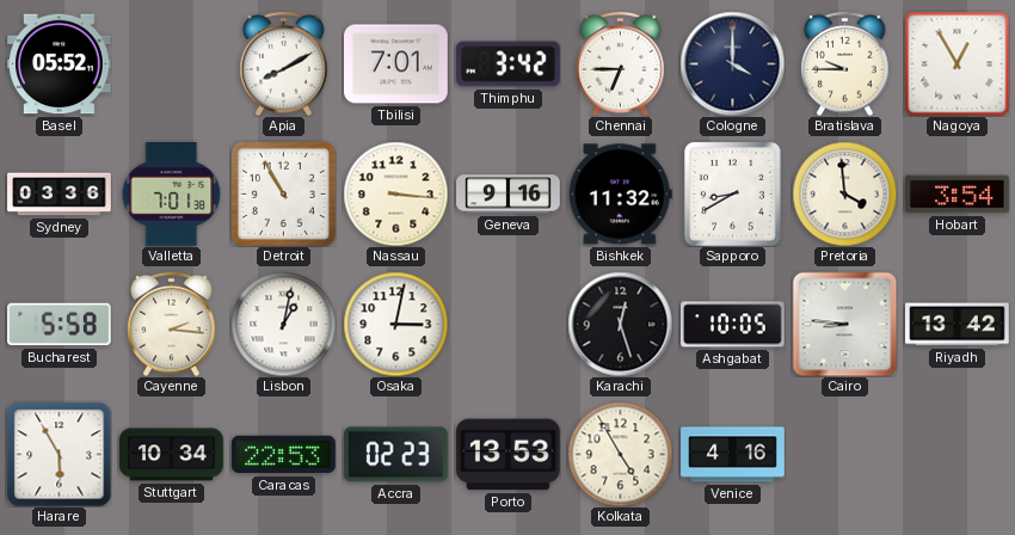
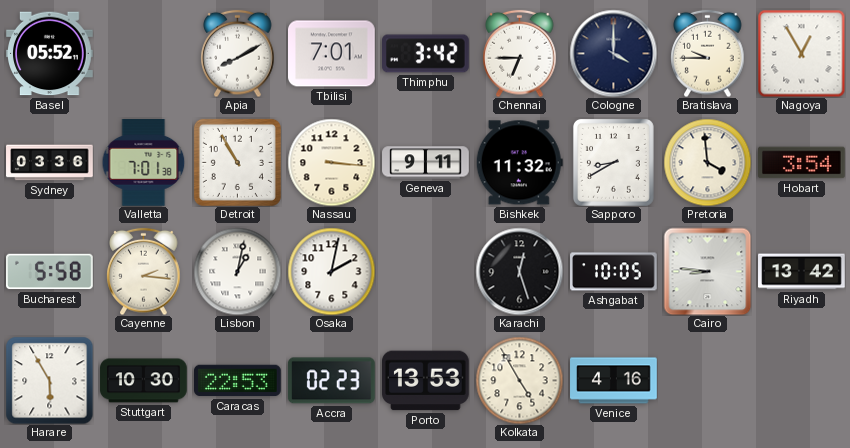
Geneva: 9:16 -> 9:11 (426, 163)
Osaka: 3:02 -> 2:02 (331, 271)
Stuttgart: 10:34 -> 10:30 (144, 381)
